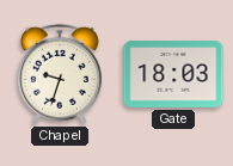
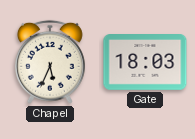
Chapel: 9:33 -> 5:34 (50, 62)
